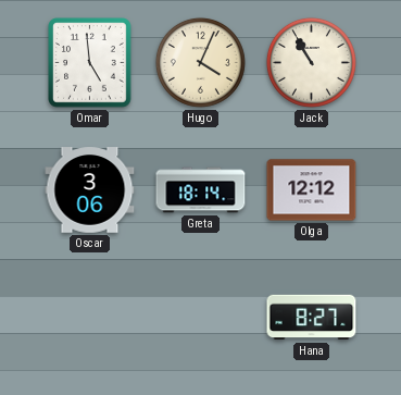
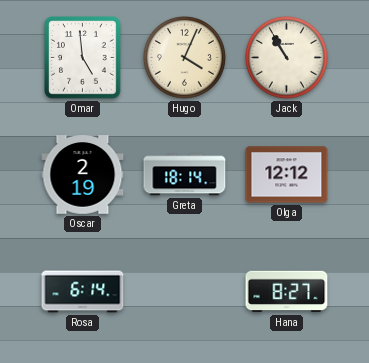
Oscar: 3:06 -> 2:19 (83, 175)
Rosa: none -> 6:14 (83, 292)
